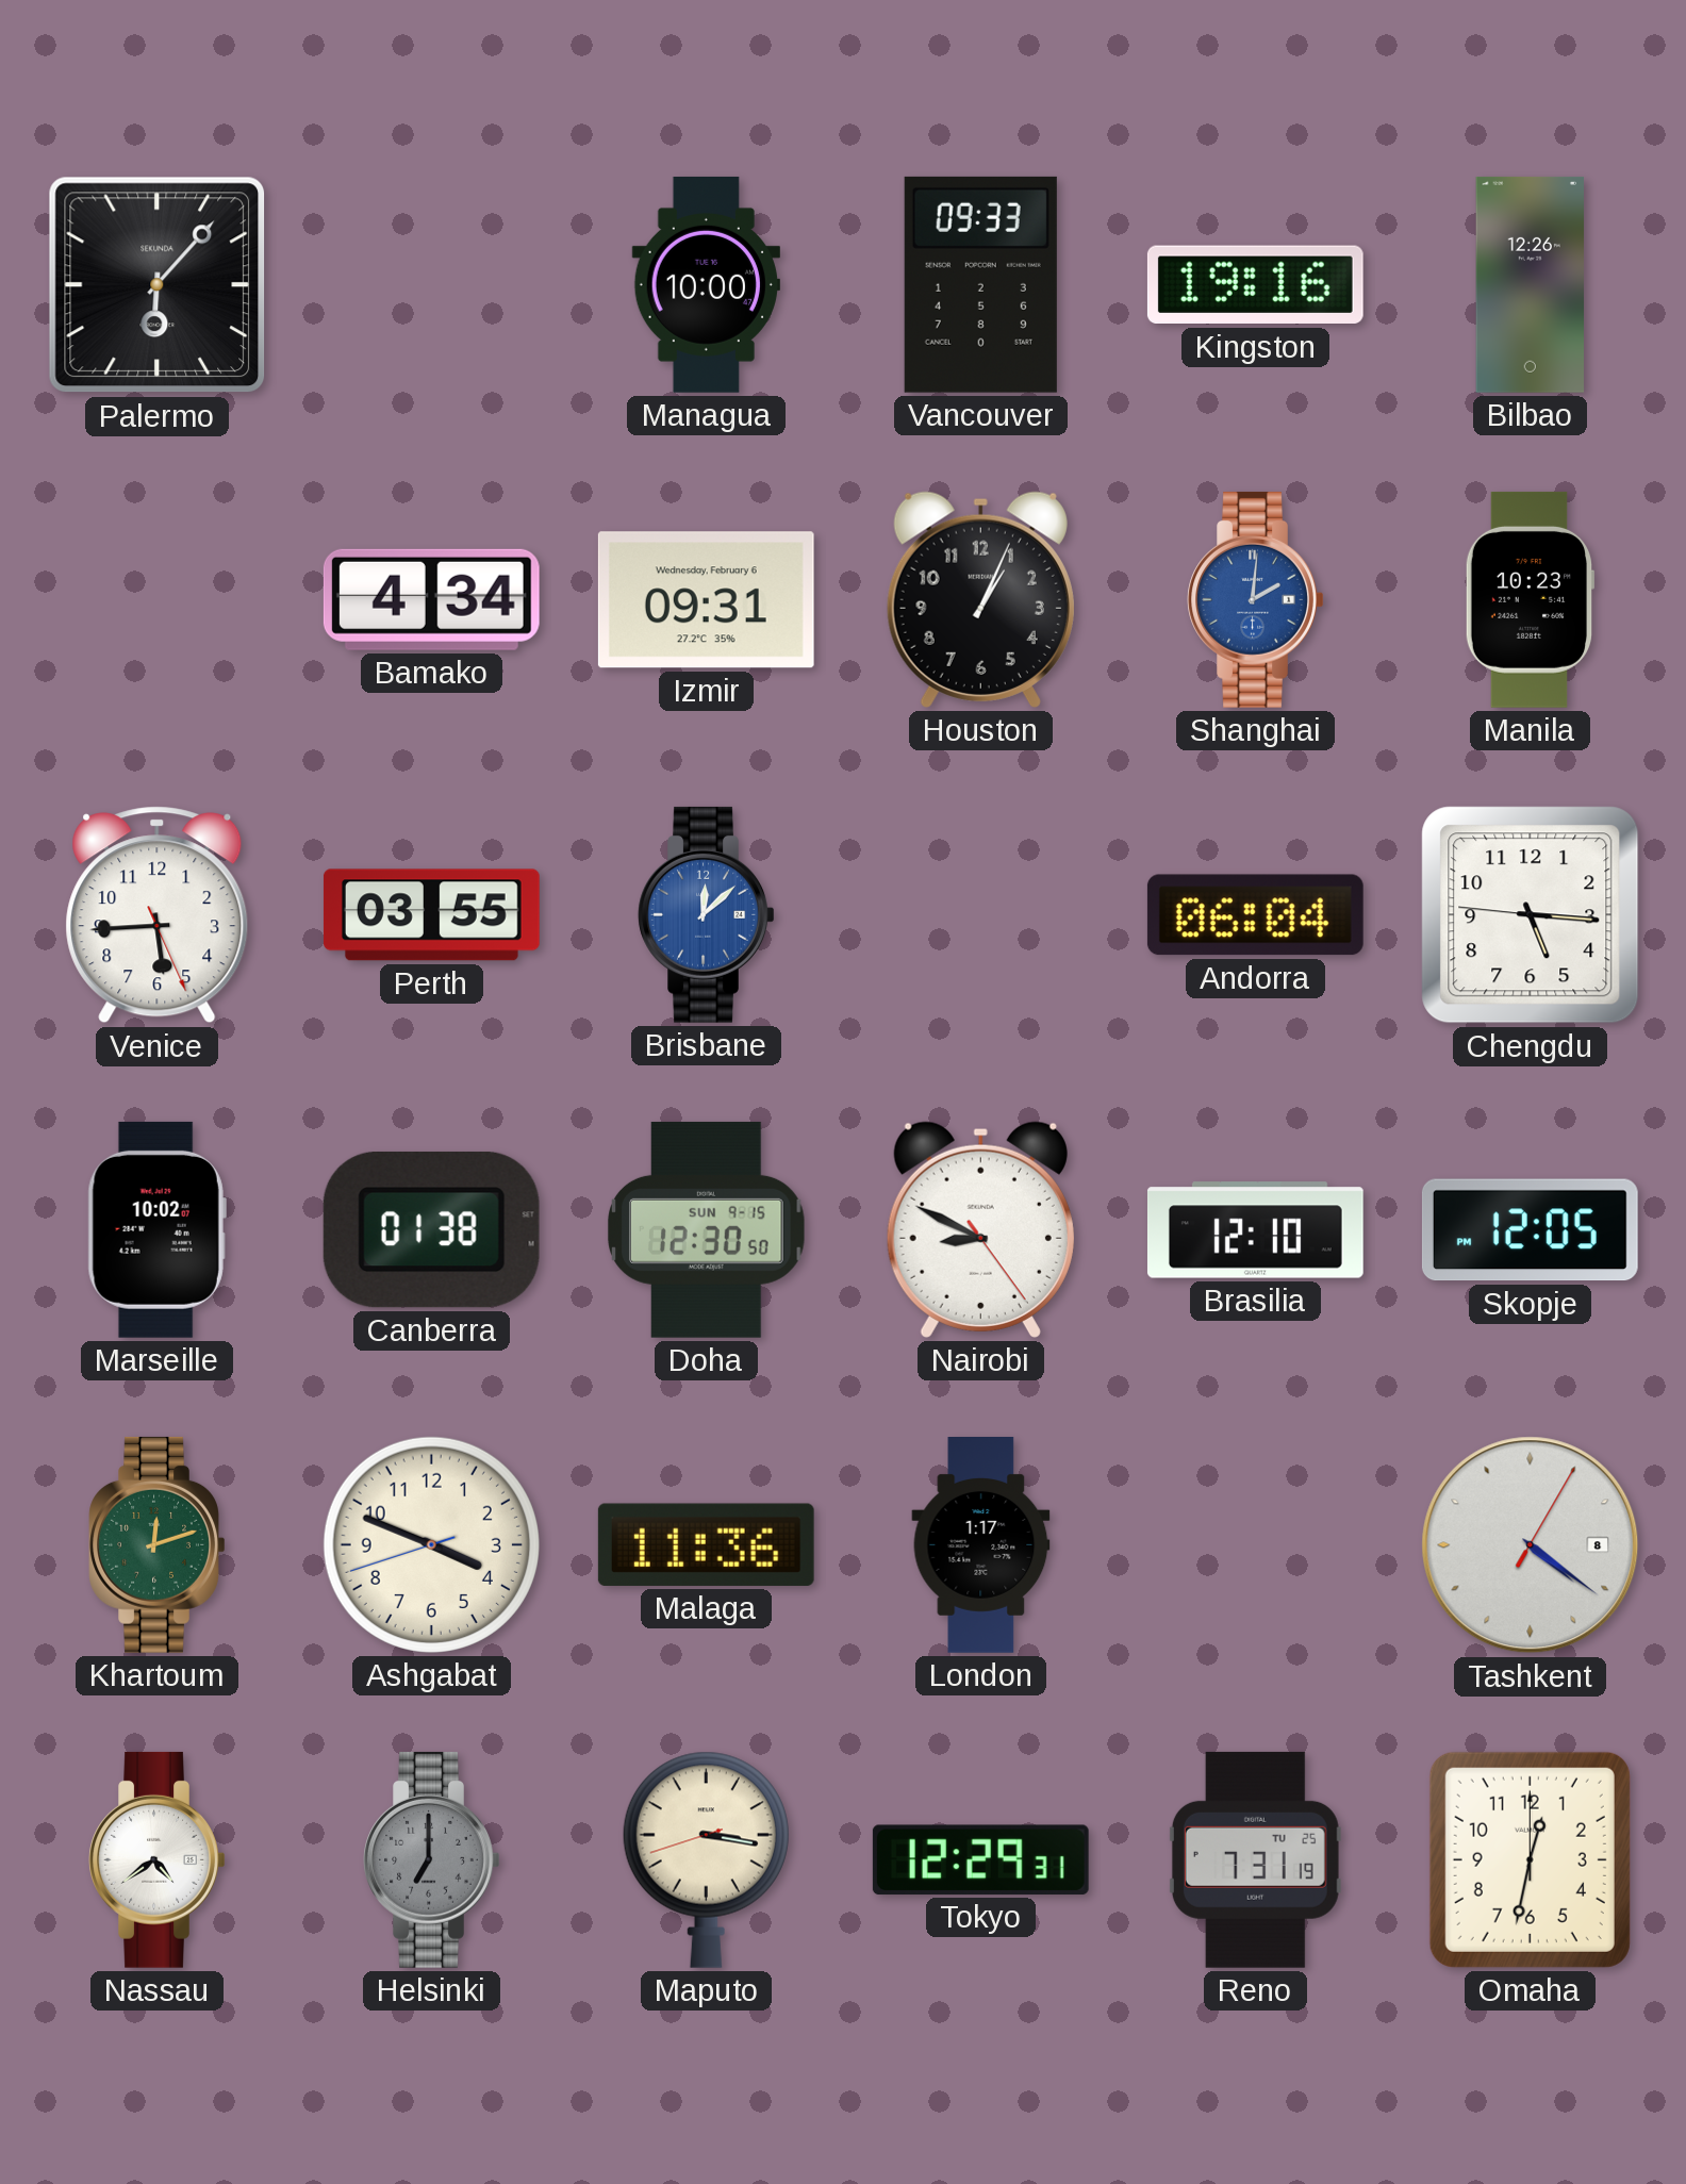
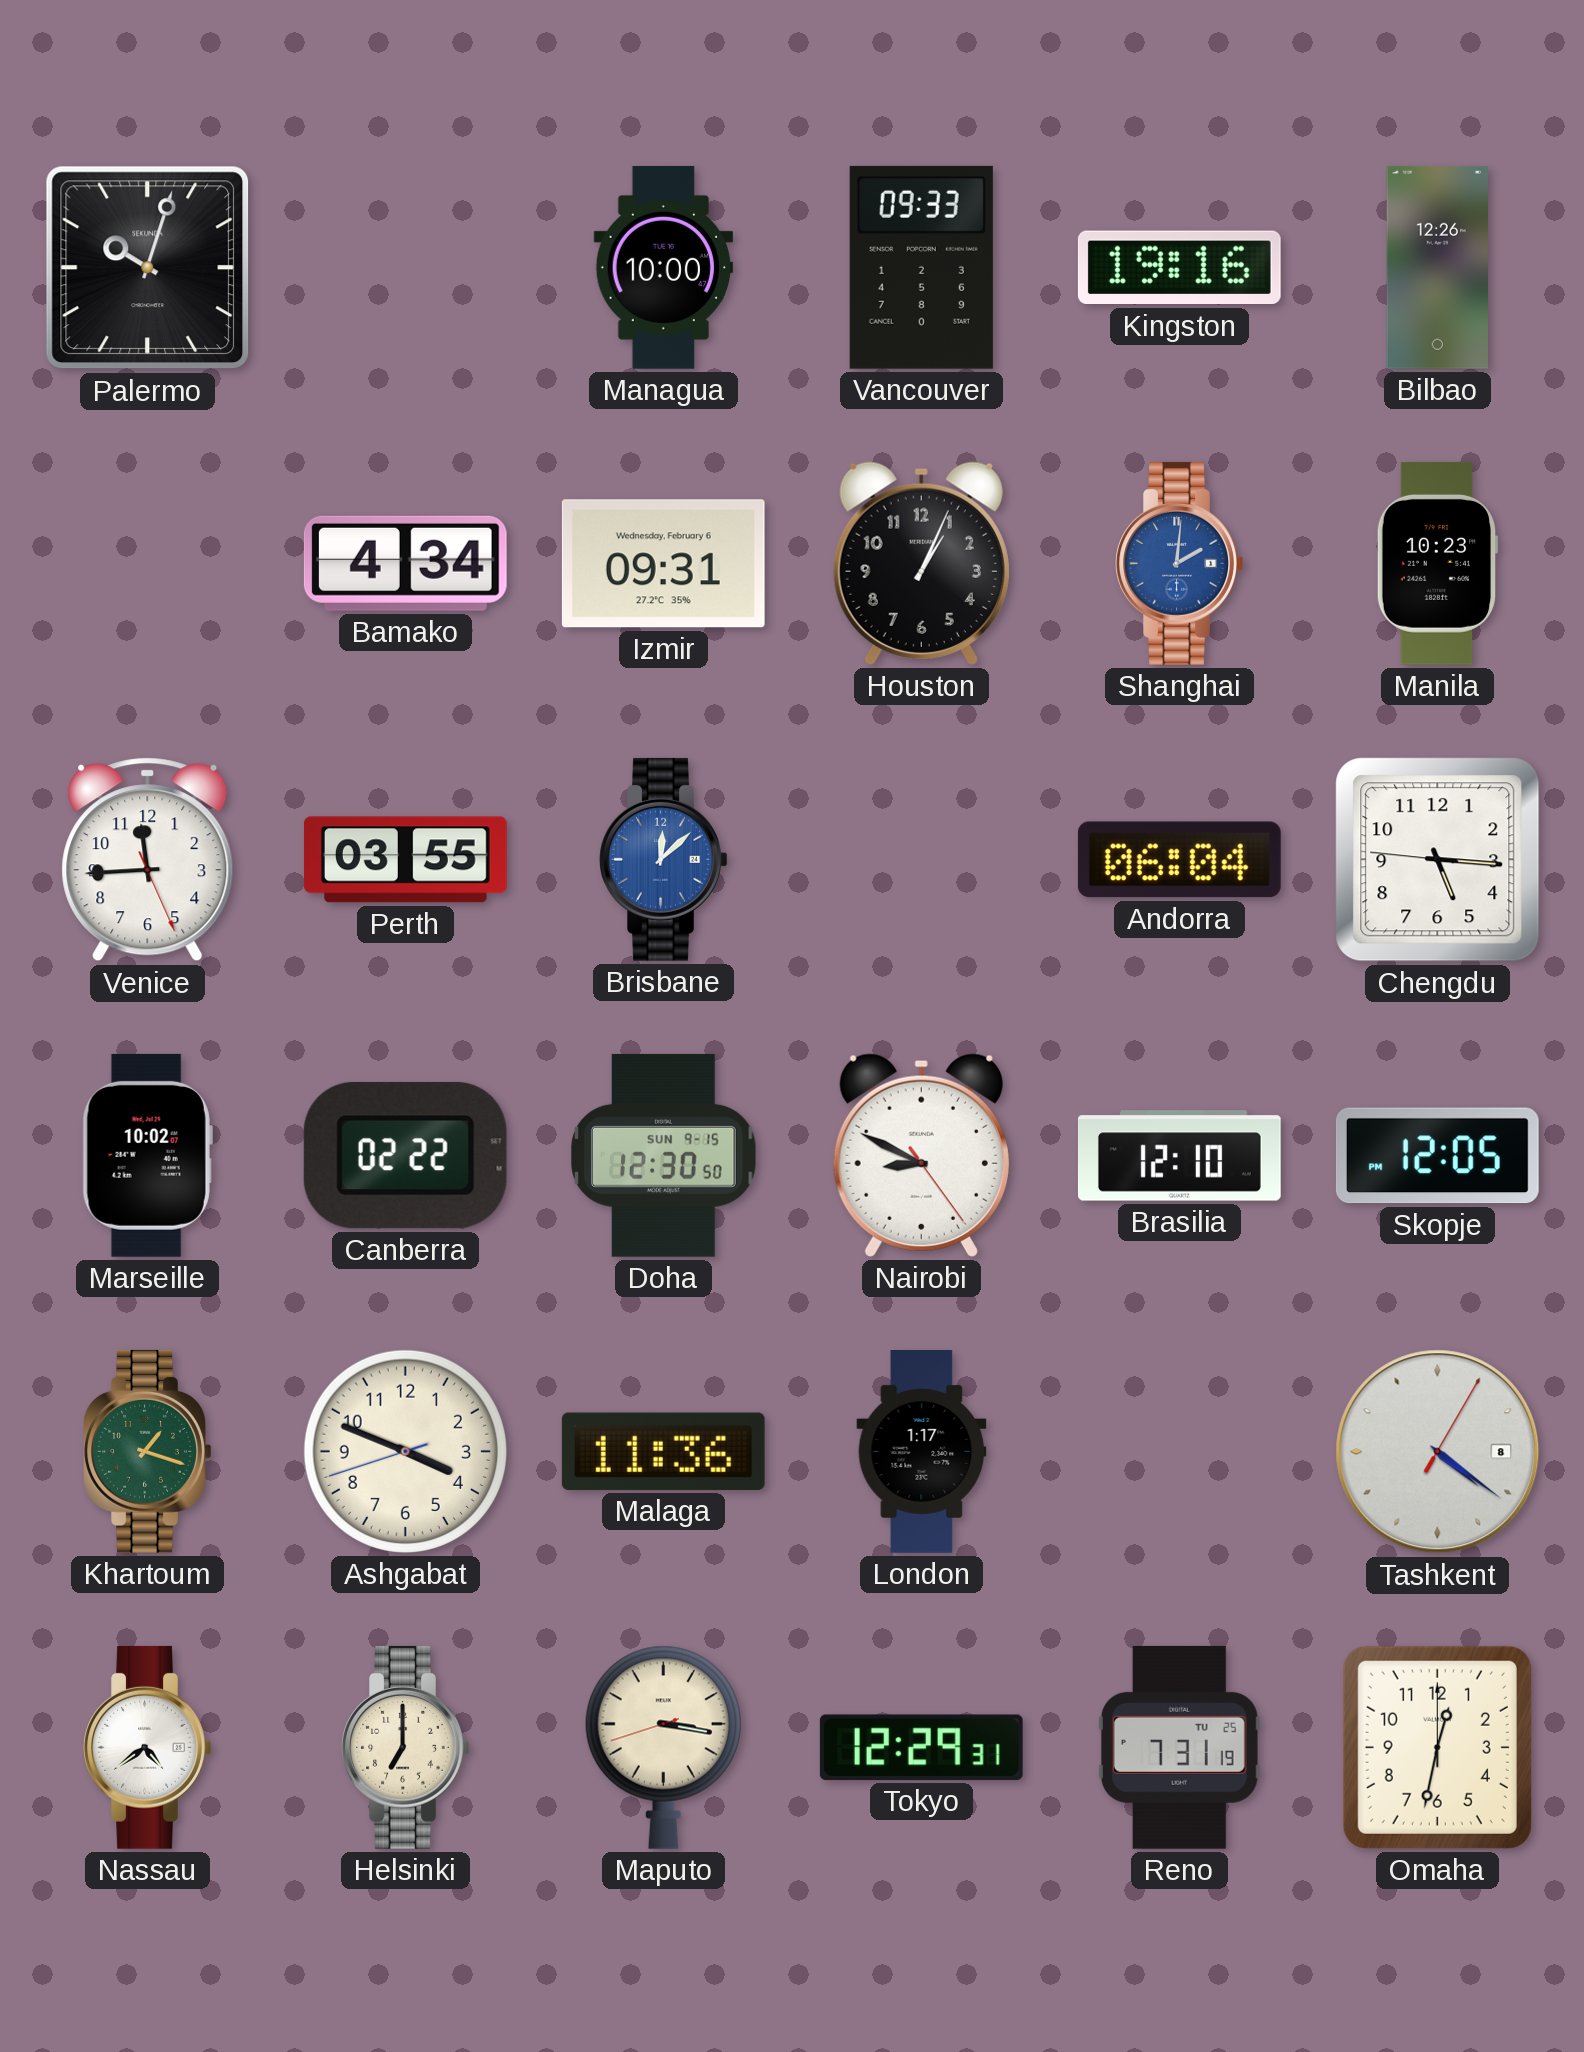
Palermo: 6:07 -> 10:03 (148, 268)
Venice: 5:44 -> 11:44 (148, 860)
Canberra: 01:38 -> 02:22 (405, 1155)
Khartoum: 12:12 -> 1:18 (148, 1451)
Helsinki dial: grey -> cream (406, 1747)
